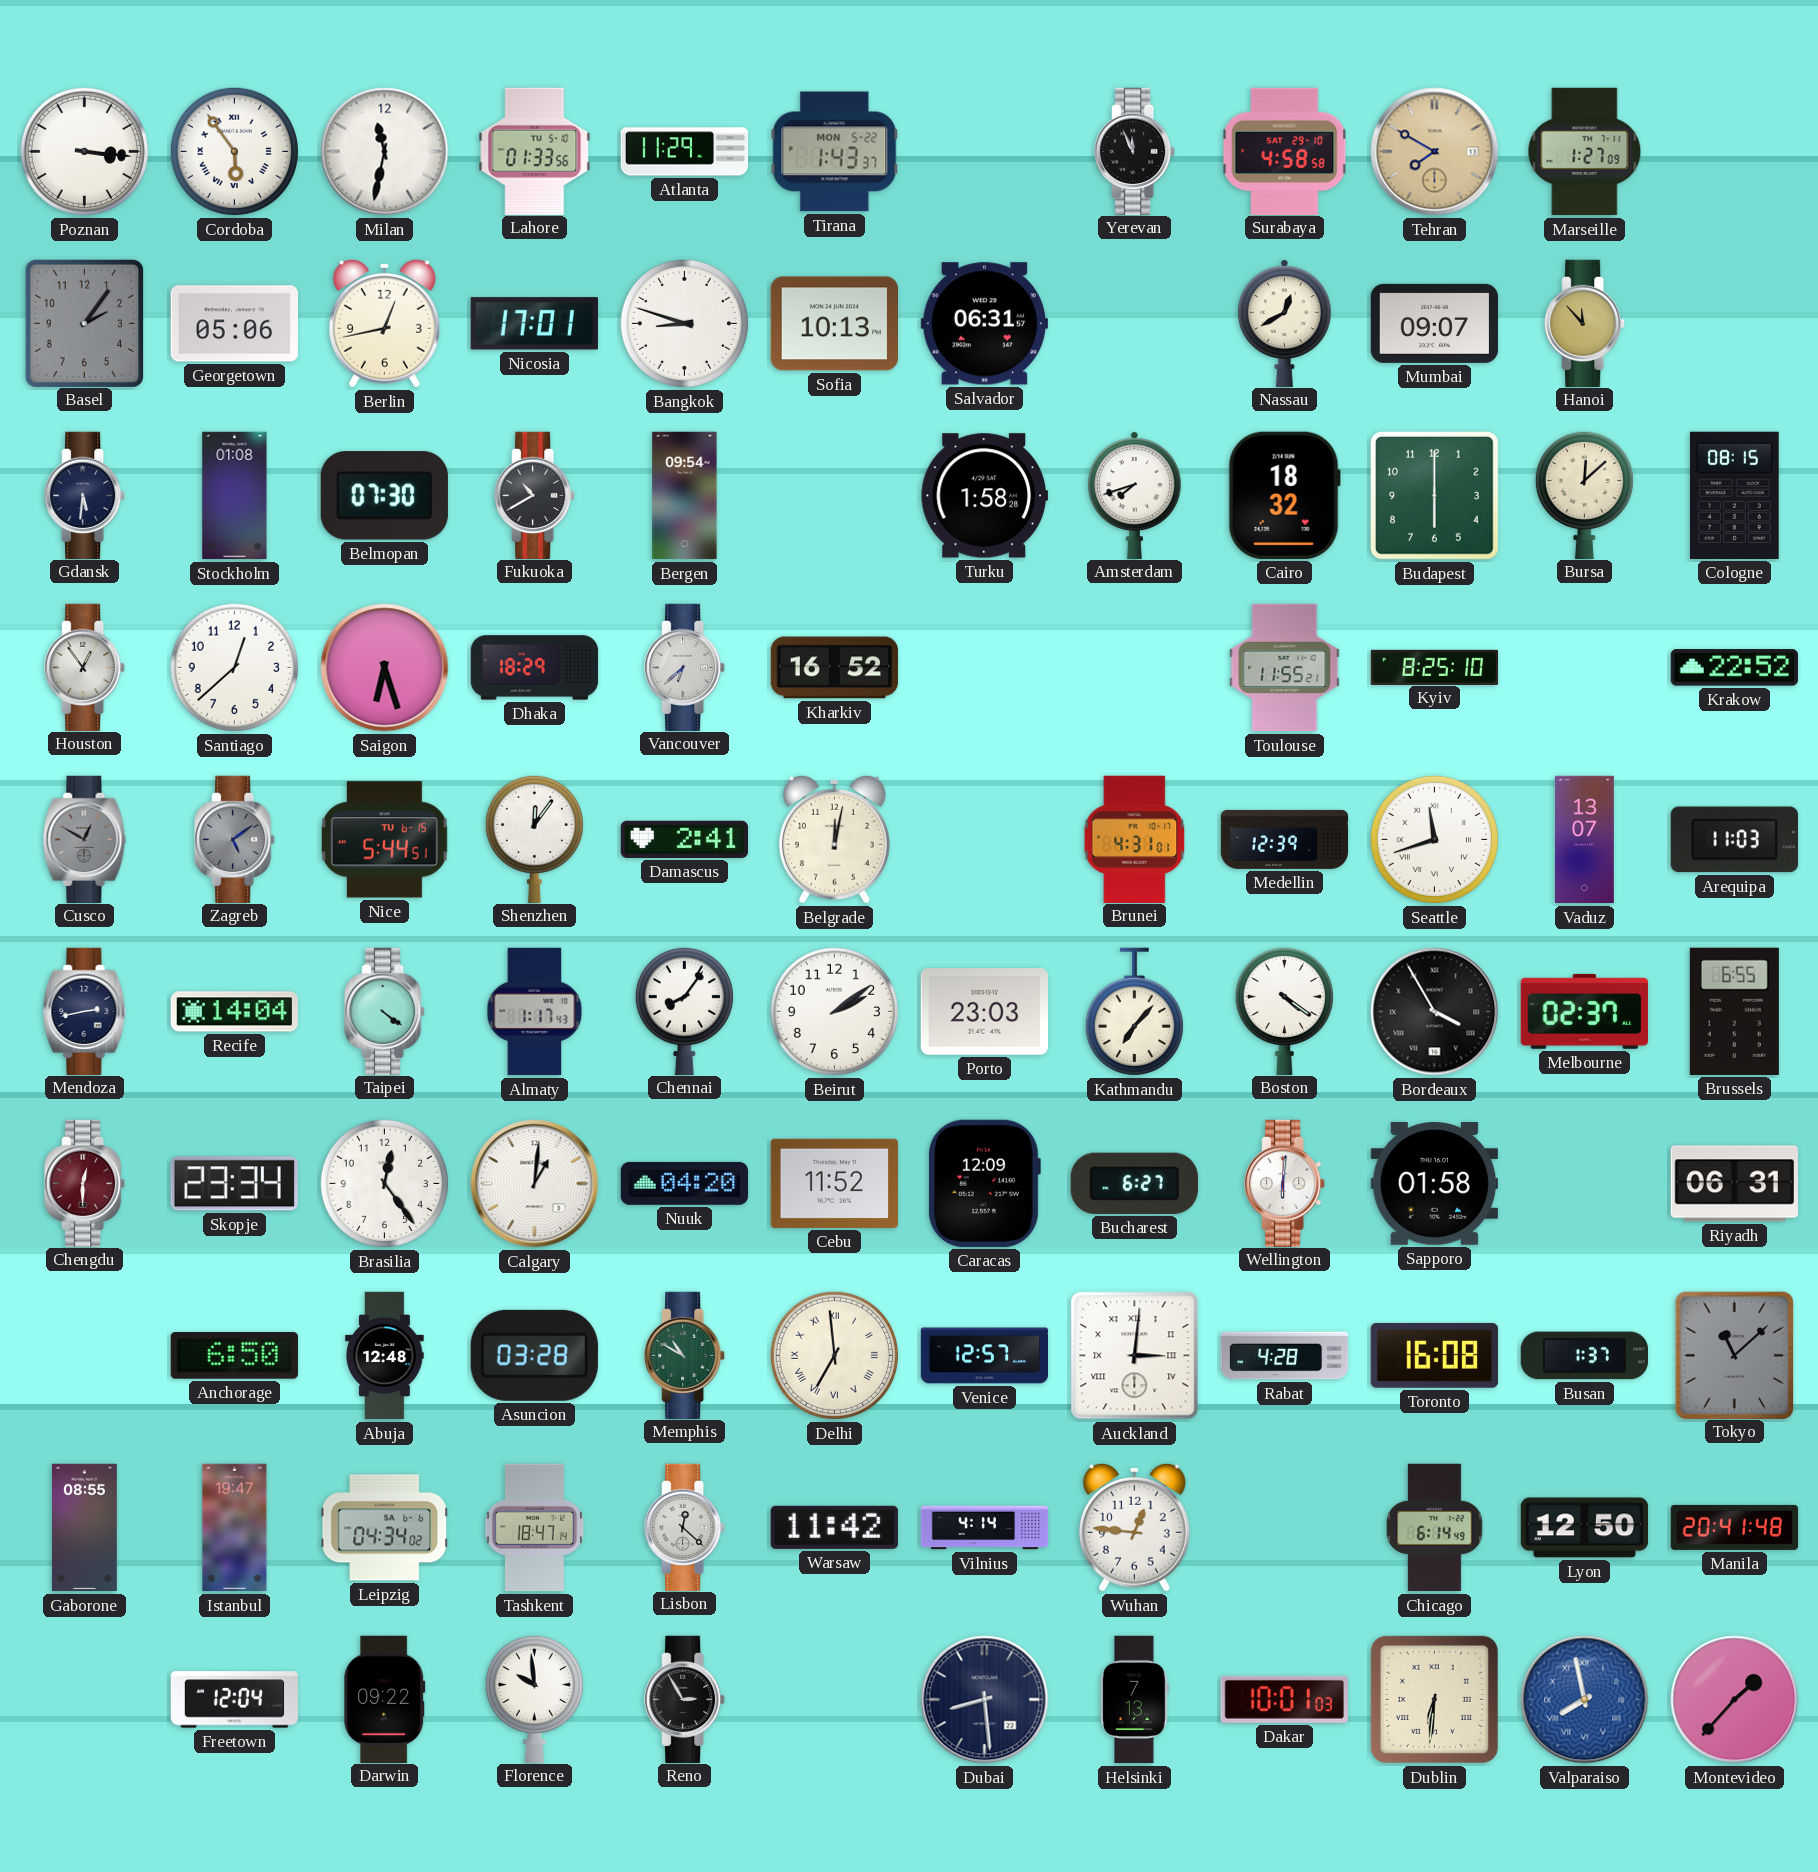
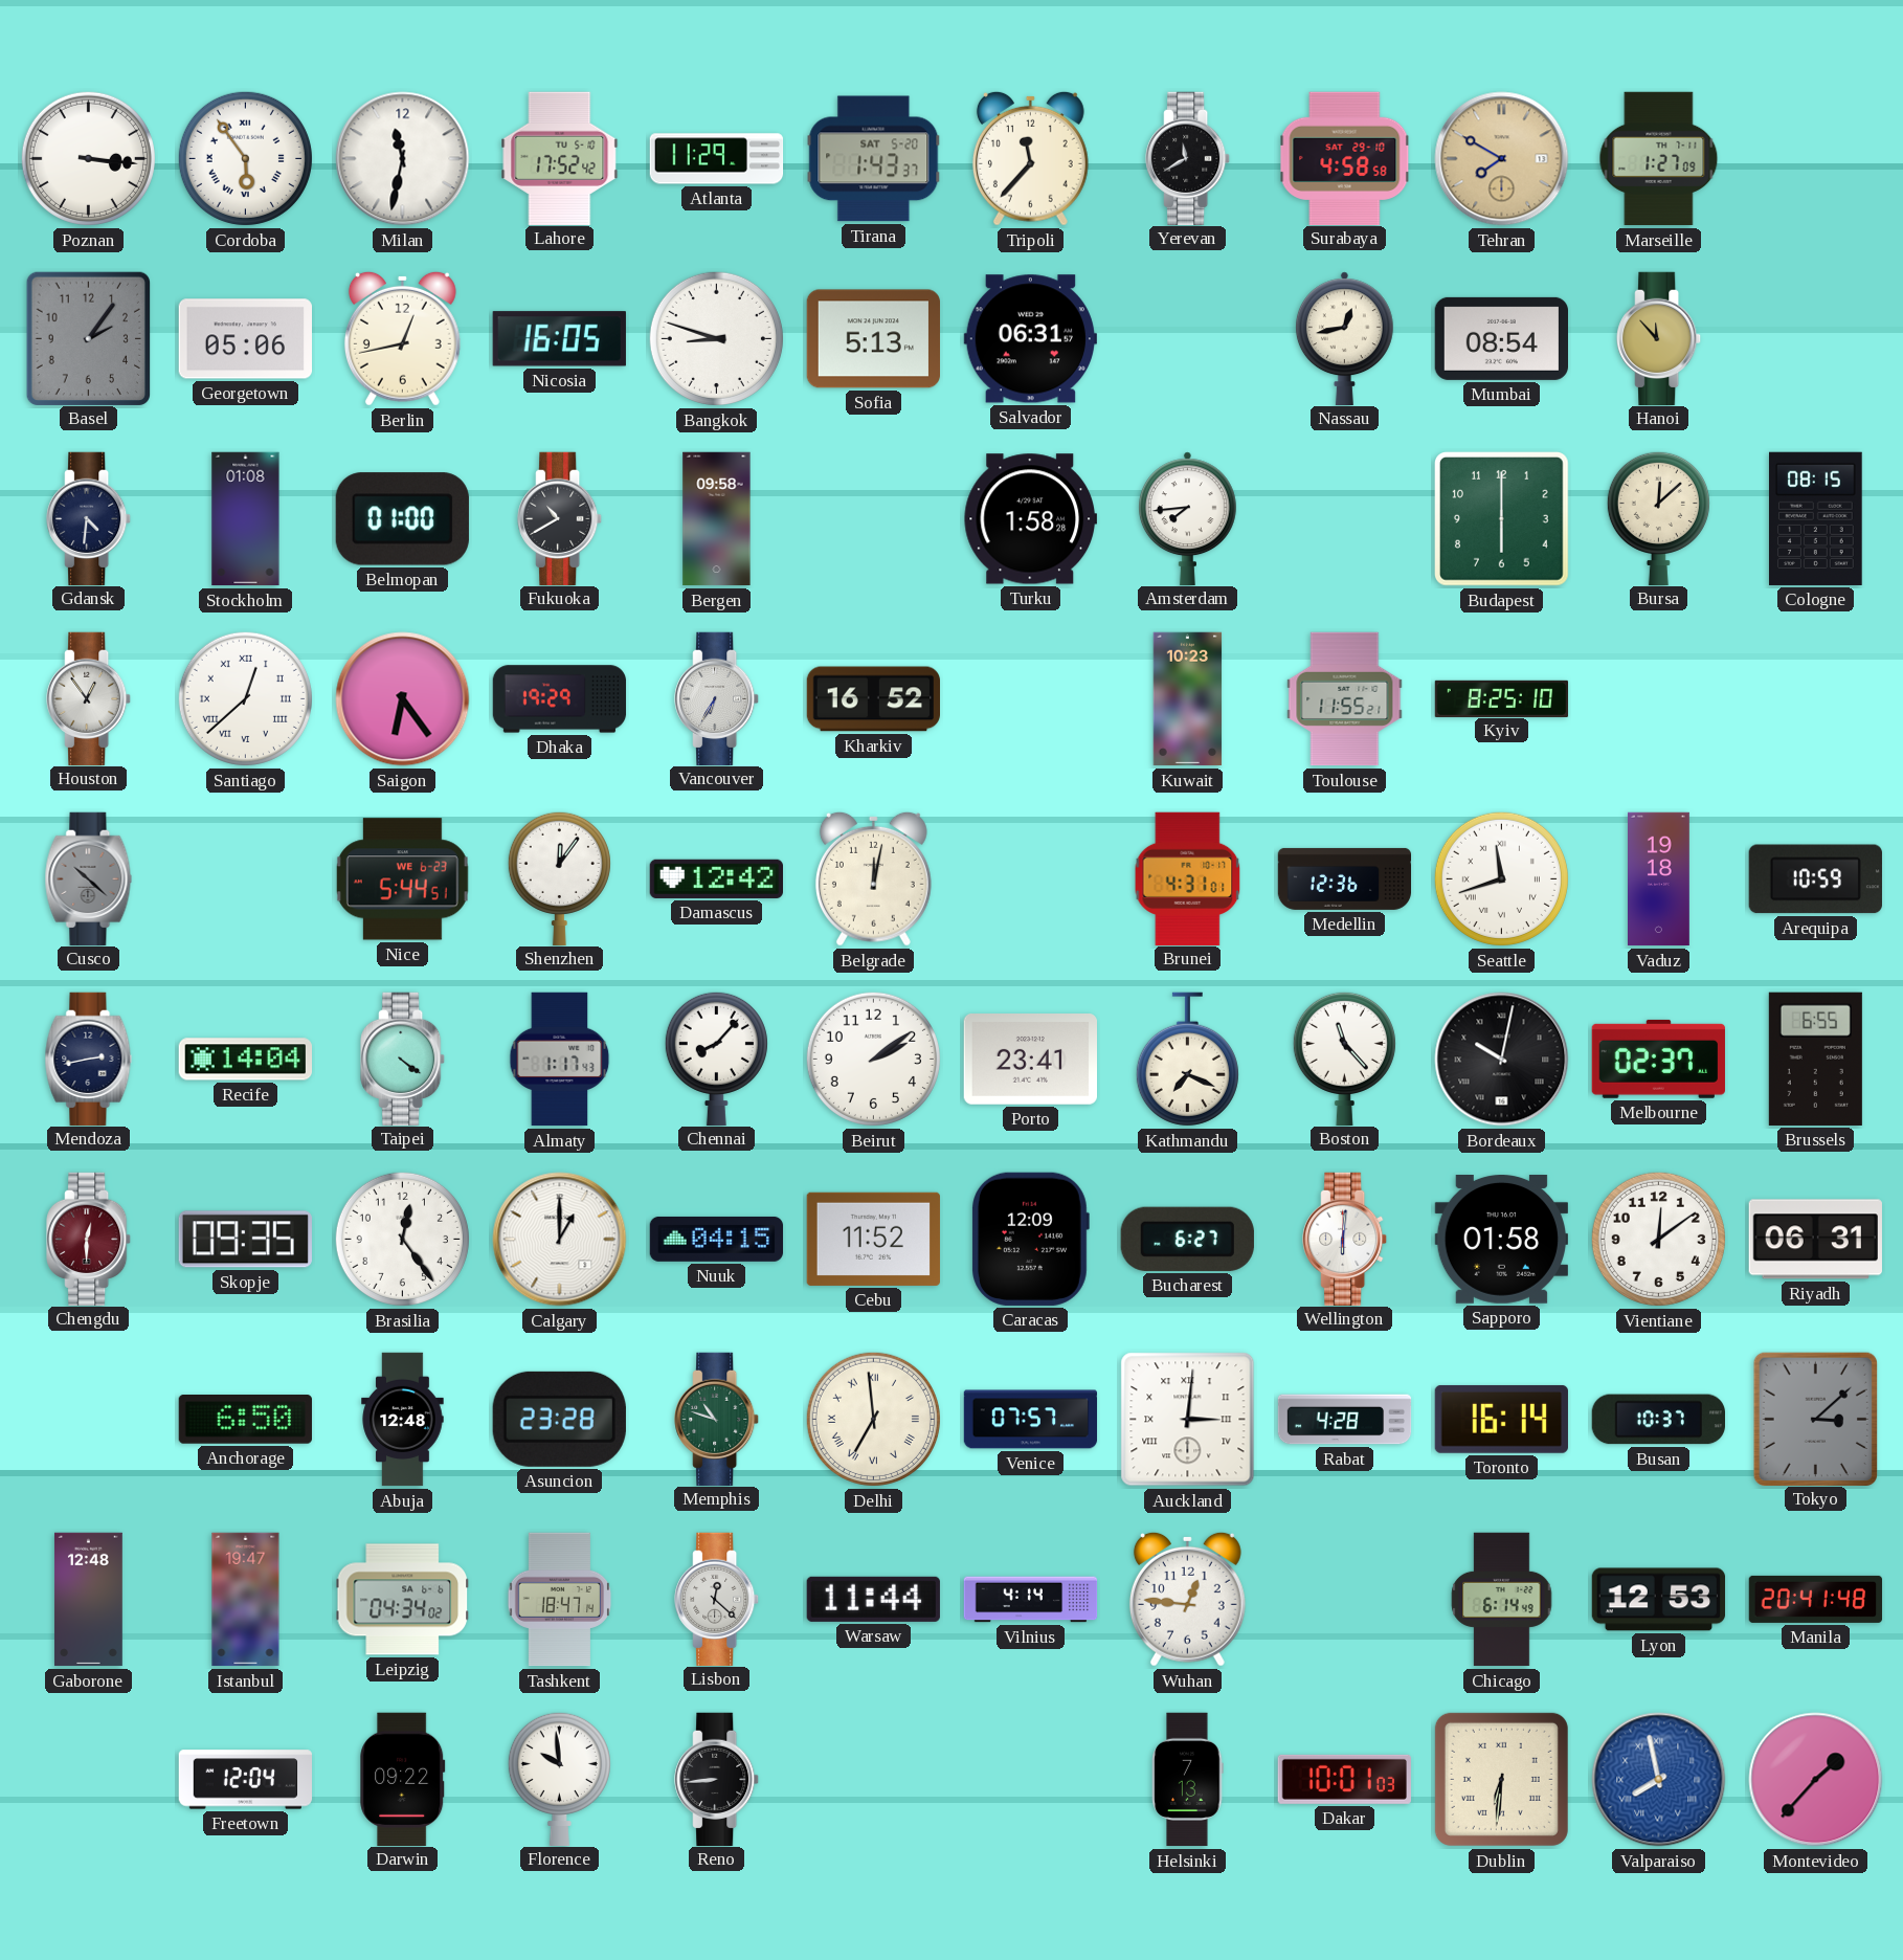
Lahore: 01:33 -> 17:52 (560, 158)
Tirana date: MON 5-22 -> SAT 5-20 (874, 159)
Tripoli: none -> 11:37 (1030, 158)
Yerevan: 11:56 -> 11:40 (1188, 158)
Nicosia: 17:01 -> 16:05 (559, 339)
Sofia: 10:13 -> 5:13 (873, 339)
Nassau: 12:40 -> 12:43 (1344, 338)
Mumbai: 09:07 -> 08:54 (1501, 338)
Gdansk: 5:31 -> 4:31 (89, 518)
Belmopan: 07:30 -> 01:00 (402, 519)
Bergen: 09:54 -> 09:58 (717, 519)
Amsterdam: 7:42 -> 7:44 (1187, 518)
Cairo: 18:32 -> none (1284, 495)
Santiago numerals: Arabic -> Roman (245, 698)
Saigon: 6:27 -> 6:24 (403, 699)
Dhaka: 18:29 -> 19:29 (560, 699)
Vancouver: 6:38 -> 6:35 (717, 698)
Kuwait: none -> 10:23 (1188, 699)
Krakow: 22:52 -> none (1734, 668)
Cusco: 12:50 -> 10:22 (89, 878)
Zagreb: 5:09 -> none (235, 839)
Nice date: TU 6-15 -> WE 6-23 (402, 879)
Damascus: 2:41 -> 12:42 (716, 878)
Medellin: 12:39 -> 12:36 (1345, 878)
Vaduz: 13:07 -> 19:18 (1659, 879)
Arequipa: 11:03 -> 10:59 (1815, 879)
Chennai: 8:06 -> 8:07 (716, 1057)
Porto: 23:03 -> 23:41 (1030, 1060)
Kathmandu: 7:07 -> 7:19 (1187, 1060)
Boston: 4:21 -> 11:23 (1344, 1057)
Bordeaux: 3:55 -> 10:02 (1502, 1060)
Skopje: 23:34 -> 09:35 (245, 1240)
Calgary: 1:01 -> 1:00 (560, 1240)
Nuuk: 04:20 -> 04:15 (717, 1239)
Vientiane: none -> 12:09 (1658, 1239)
Asuncion: 03:28 -> 23:28 (559, 1419)
Memphis: 10:50 -> 10:48 (717, 1419)
Venice: 12:57 -> 07:57 (1031, 1420)
Toronto: 16:08 -> 16:14 (1501, 1420)
Busan: 1:37 -> 10:37 (1658, 1420)
Tokyo: 11:08 -> 3:08 (1815, 1419)
Gaborone: 08:55 -> 12:48 (88, 1600)
Warsaw: 11:42 -> 11:44 (873, 1599)
Lyon: 12:50 -> 12:53 (1659, 1600)
Reno: 2:55 -> 8:44 (717, 1779)
Dubai: 8:29 -> none (985, 1700)
